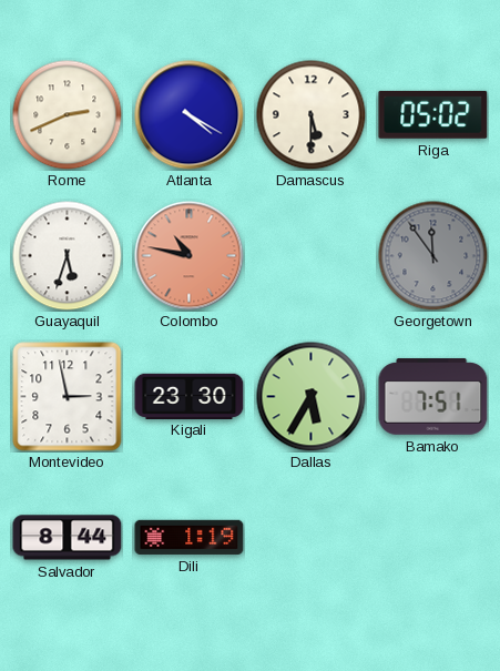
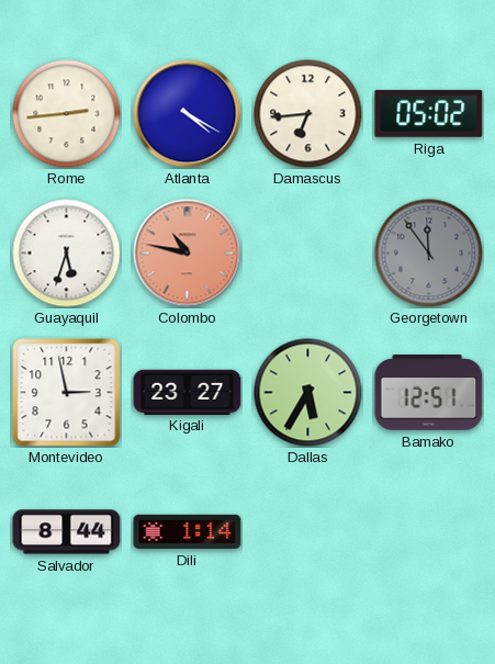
Rome: 2:41 -> 2:44 (67, 114)
Damascus: 5:30 -> 6:44 (308, 114)
Kigali: 23:30 -> 23:27 (188, 392)
Bamako: 7:51 -> 12:51 (429, 393)
Dili: 1:19 -> 1:14 (188, 531)
